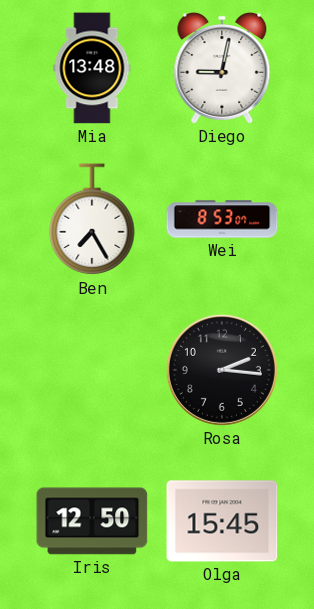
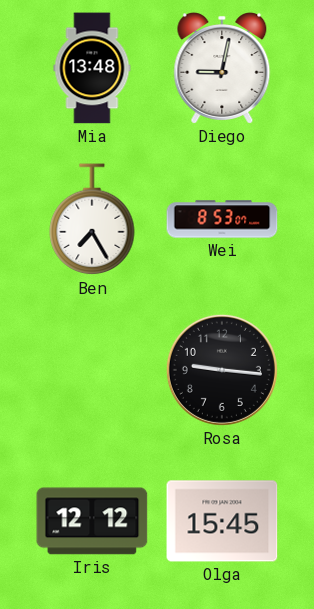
Rosa: 2:16 -> 9:16 (222, 370)
Iris: 12:50 -> 12:12 (92, 521)
